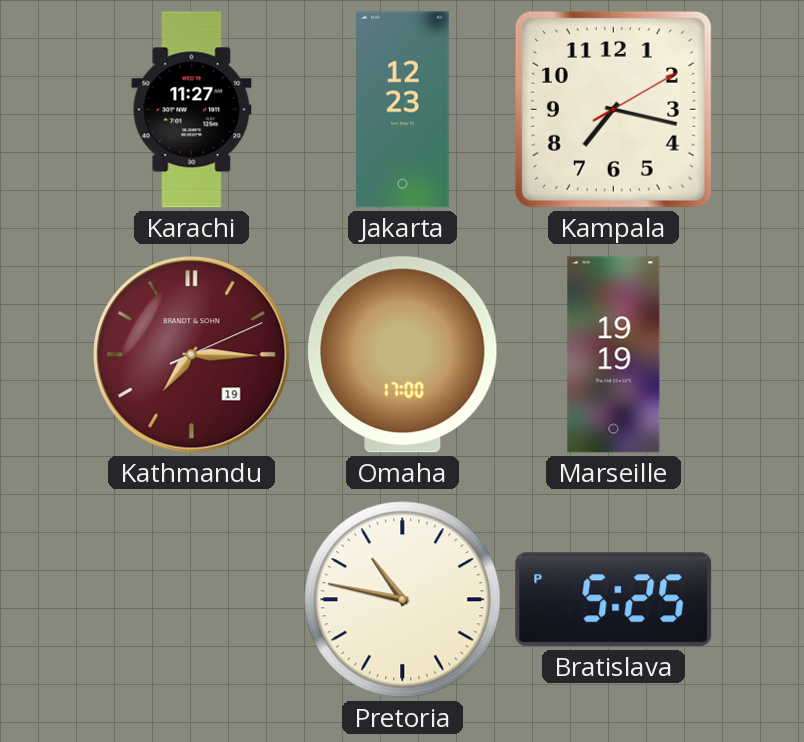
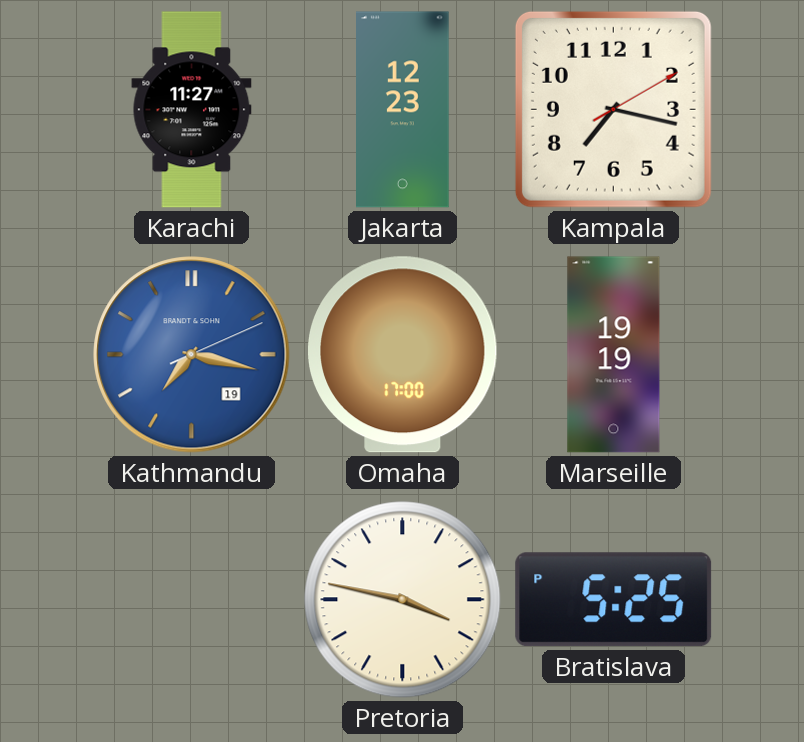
Kathmandu: 7:15 -> 7:17 (192, 355)
Kathmandu dial: burgundy -> blue (192, 355)
Pretoria: 10:47 -> 3:47 (403, 600)
